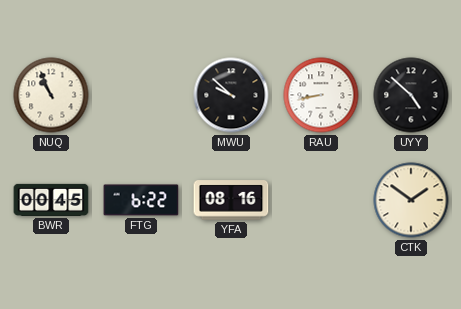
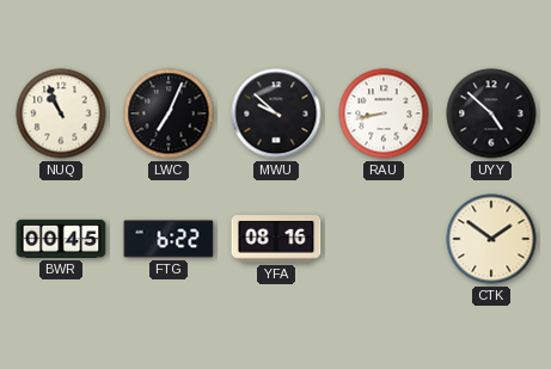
LWC: none -> 7:04 (169, 113)
